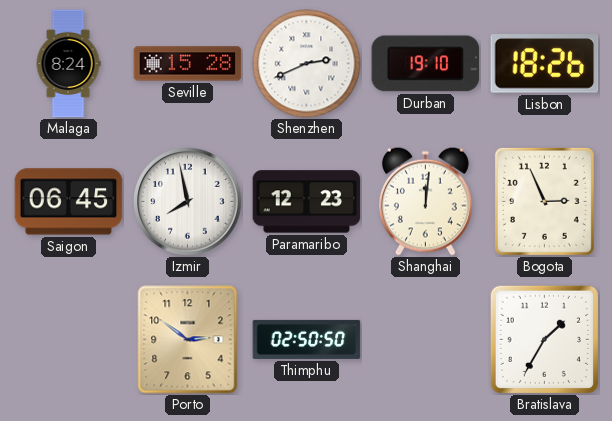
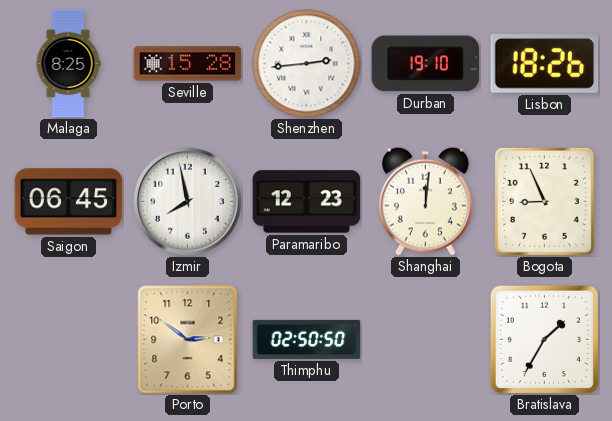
Malaga: 8:24 -> 8:25 (68, 64)
Shenzhen: 2:41 -> 2:44 (307, 64)
Bogota: 2:56 -> 8:56 (544, 201)
